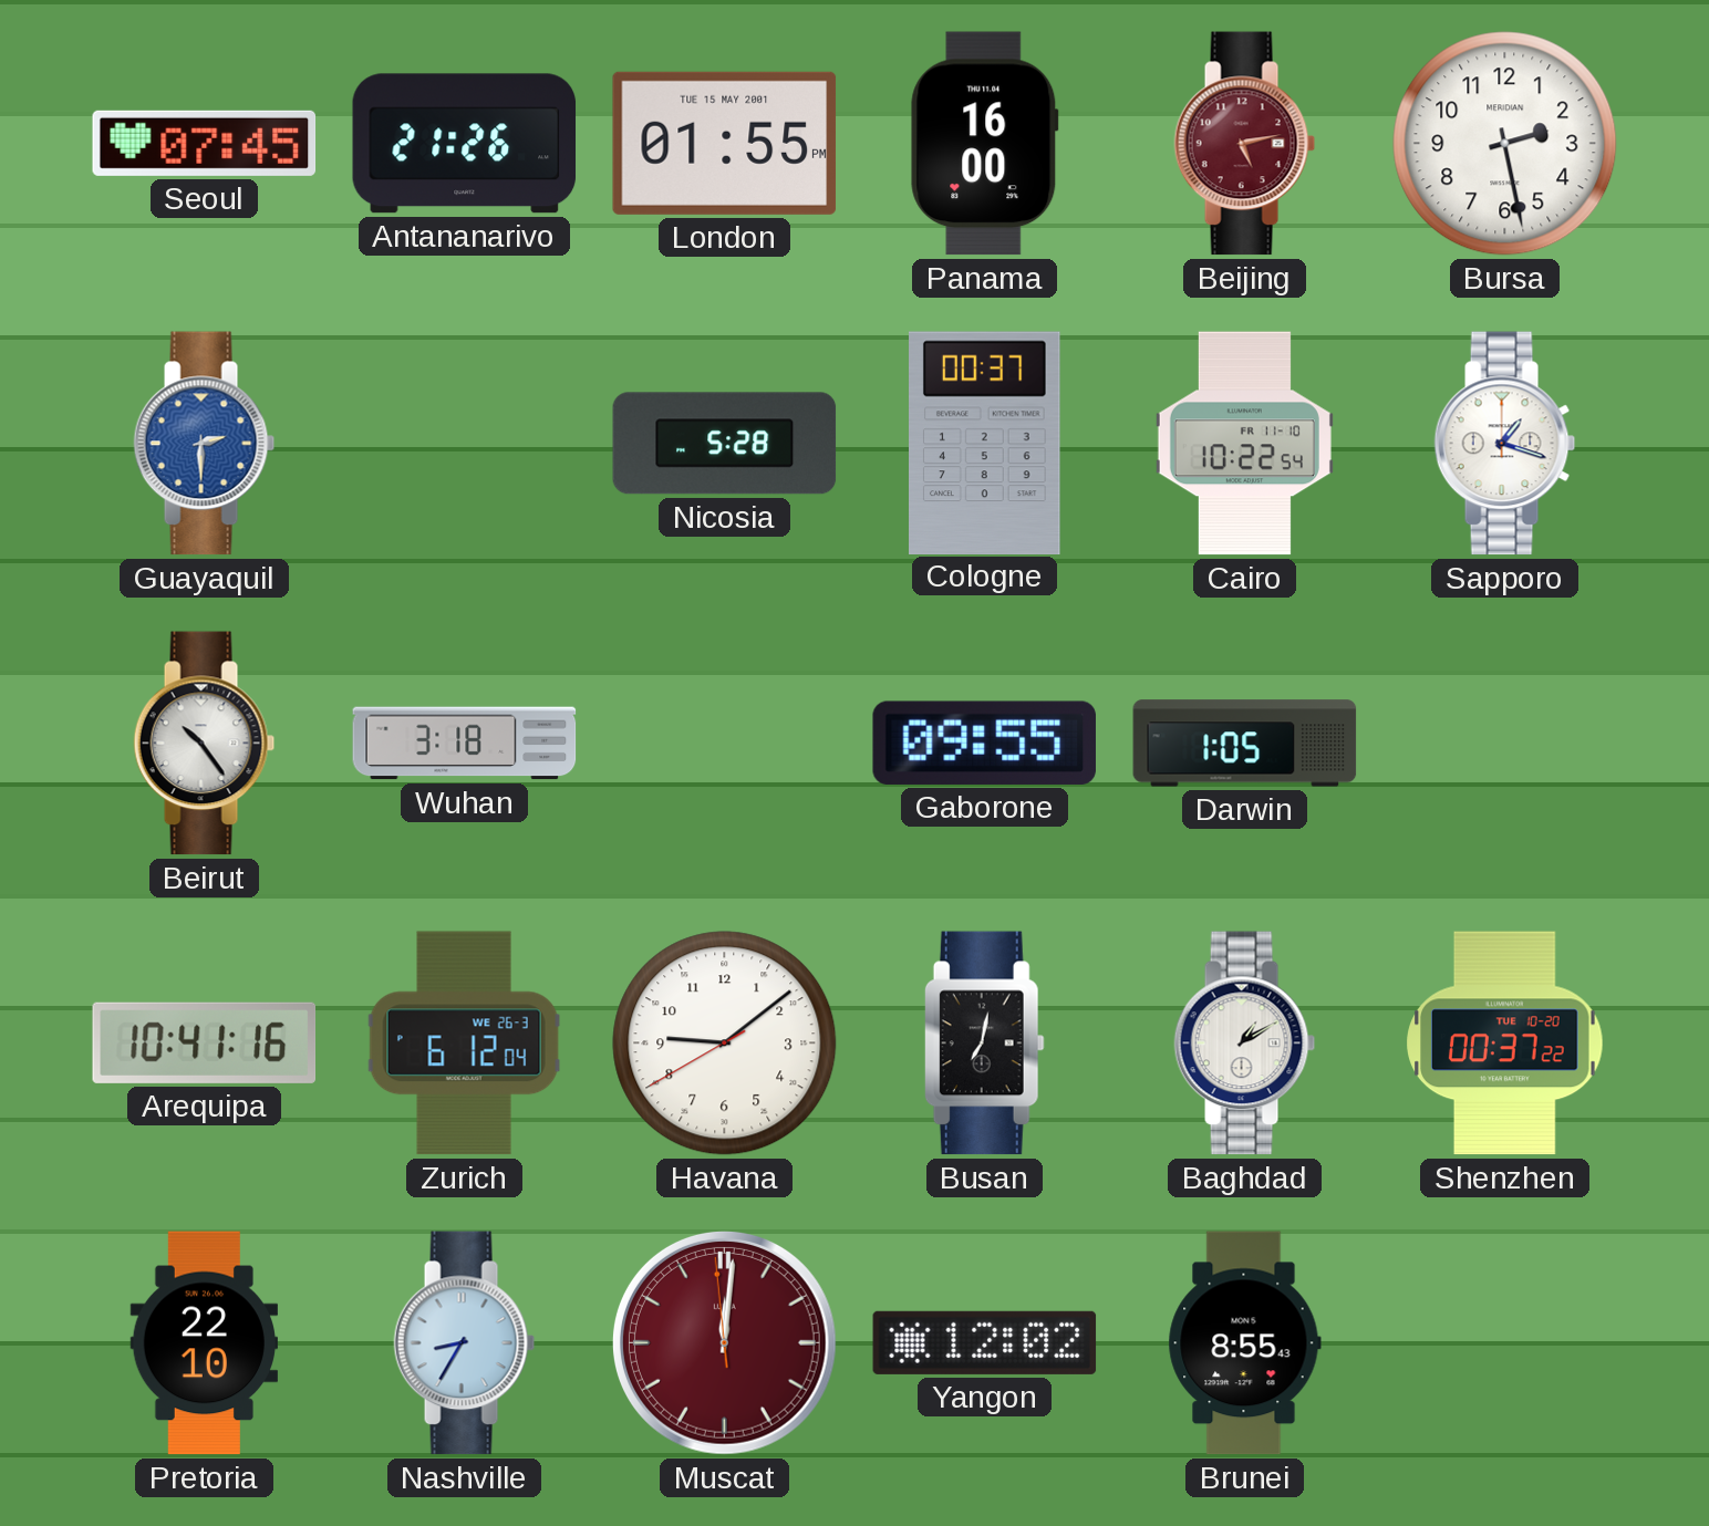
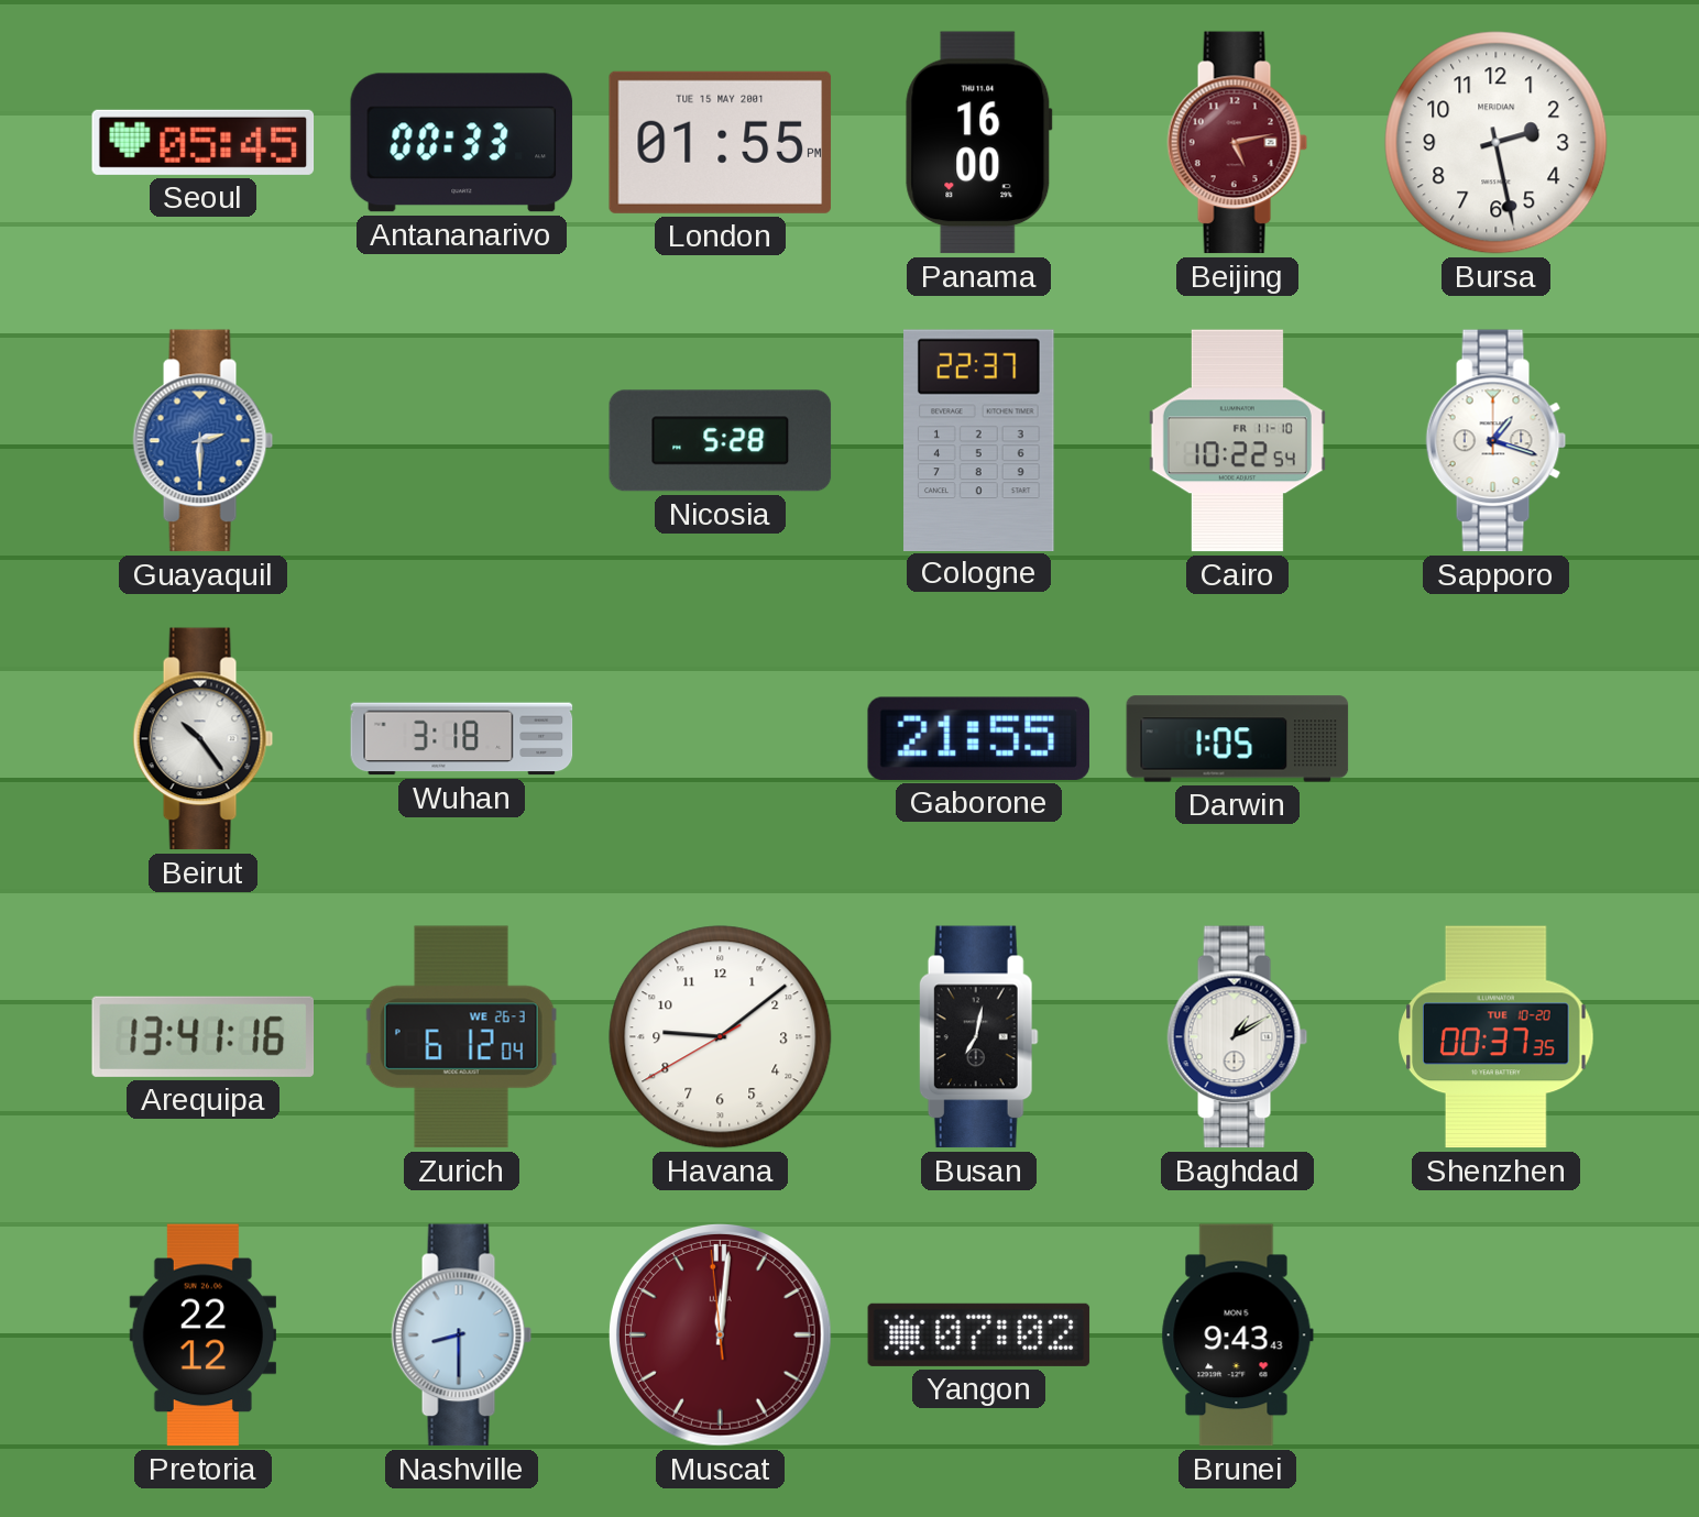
Seoul: 07:45 -> 05:45 (204, 142)
Antananarivo: 21:26 -> 00:33 (462, 143)
Cologne: 00:37 -> 22:37 (979, 440)
Gaborone: 09:55 -> 21:55 (978, 738)
Arequipa: 10:41 -> 13:41 (202, 1036)
Shenzhen: 00:37:22 -> 00:37:35 (1497, 1037)
Pretoria: 22:10 -> 22:12 (202, 1335)
Nashville: 8:35 -> 8:30 (462, 1335)
Yangon: 12:02 -> 07:02 (979, 1334)
Brunei: 8:55 -> 9:43 (1237, 1335)
